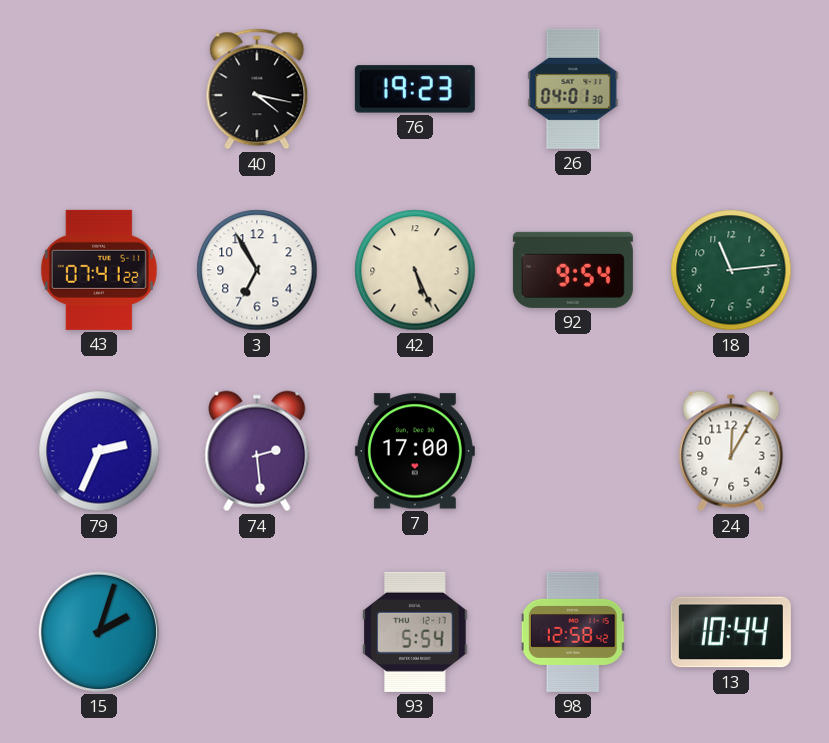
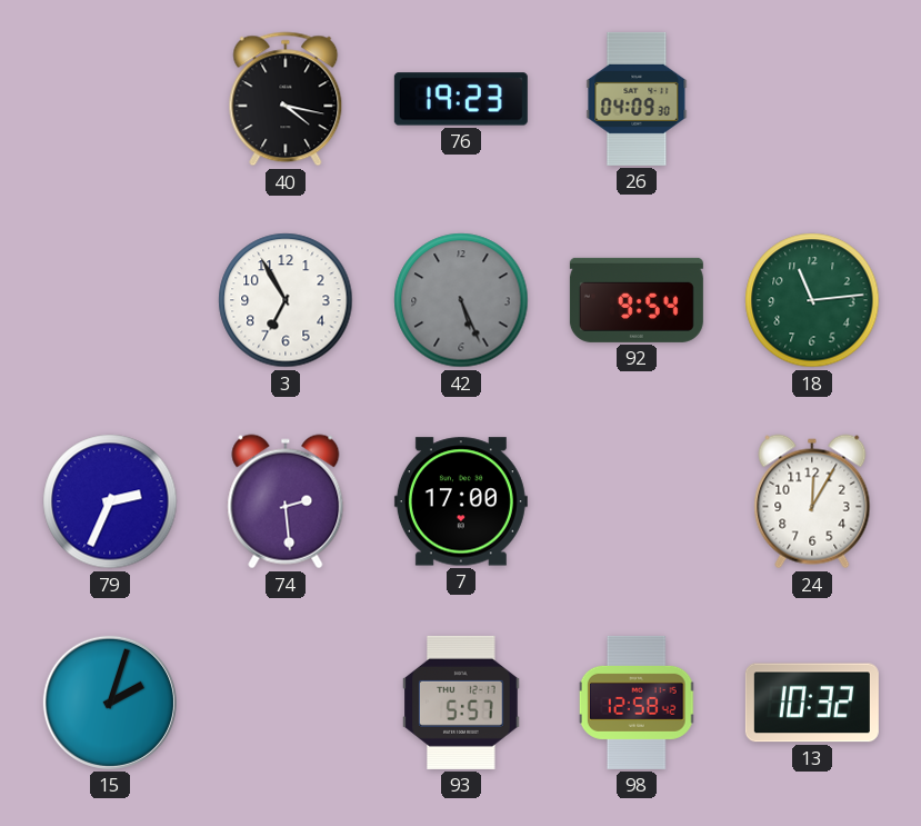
26: 04:01 -> 04:09 (637, 99)
43: 07:41 -> none (99, 270)
42 dial: cream -> grey (461, 300)
93: 5:54 -> 5:57 (461, 703)
13: 10:44 -> 10:32 (812, 703)
